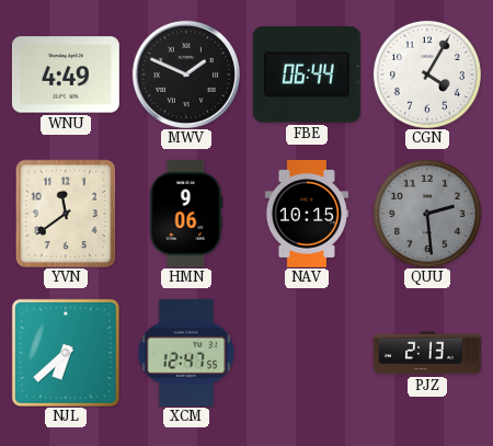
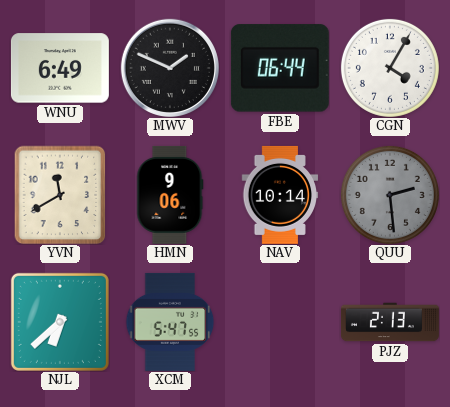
WNU: 4:49 -> 6:49 (60, 68)
YVN: 11:39 -> 11:40 (60, 195)
NAV: 10:15 -> 10:14 (280, 195)
XCM: 12:47 -> 5:47 (170, 322)
